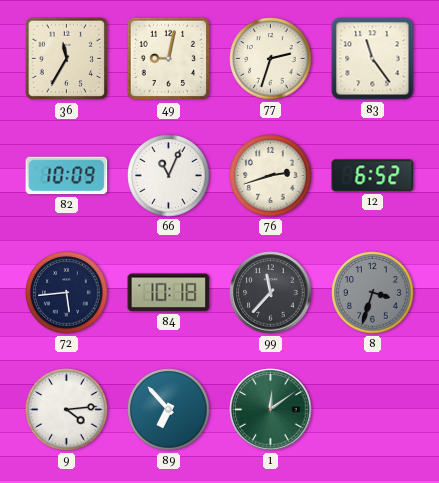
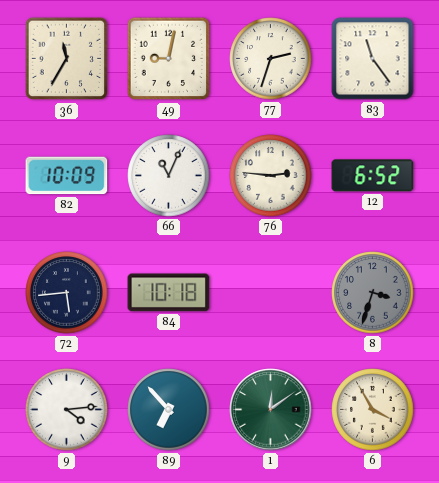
76: 2:42 -> 2:46 (271, 176)
99: 11:37 -> none (271, 293)
6: none -> 3:55 (373, 410)
